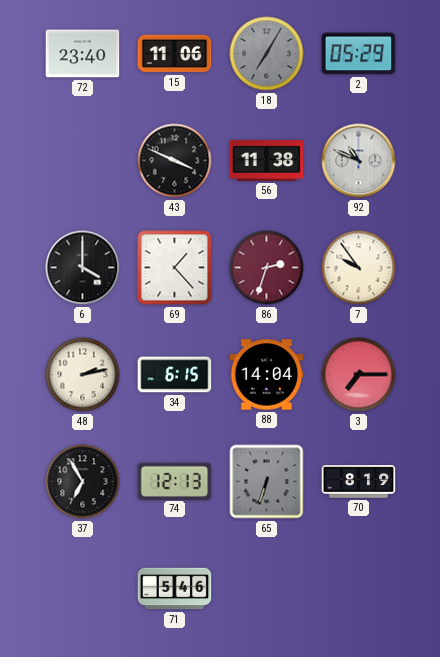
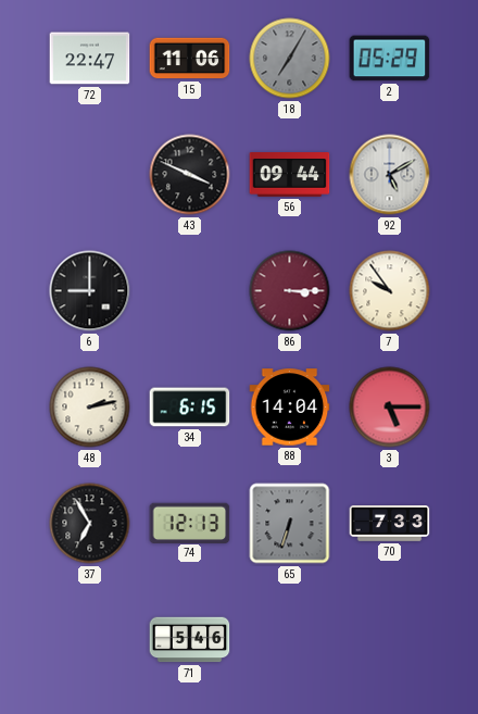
72: 23:40 -> 22:47 (90, 59)
56: 11:38 -> 09:44 (290, 175)
92: 10:49 -> 5:10 (390, 175)
6: 4:00 -> 9:00 (90, 291)
69: 1:23 -> none (175, 268)
86: 2:33 -> 3:15 (290, 291)
3: 7:15 -> 5:15 (390, 408)
70: 8:19 -> 7:33 (390, 524)
